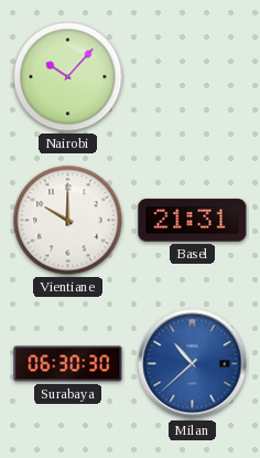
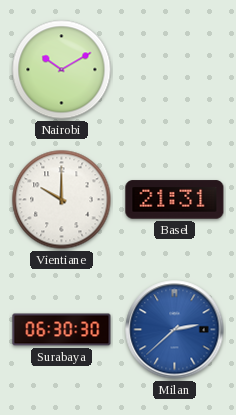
Nairobi: 10:07 -> 10:10 (62, 70)
Milan: 10:38 -> 2:38 (175, 330)
